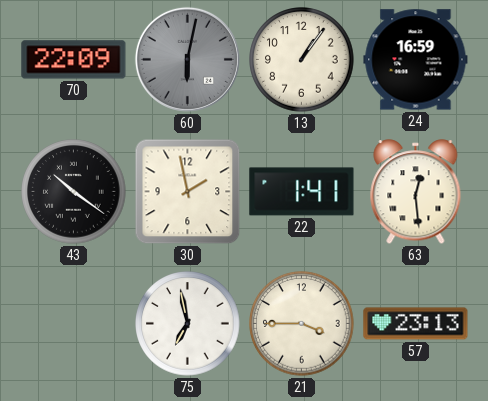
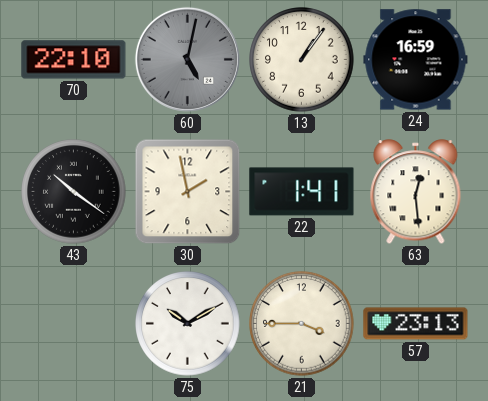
70: 22:09 -> 22:10 (74, 60)
60: 6:02 -> 5:02 (187, 59)
75: 6:58 -> 10:10 (188, 324)
